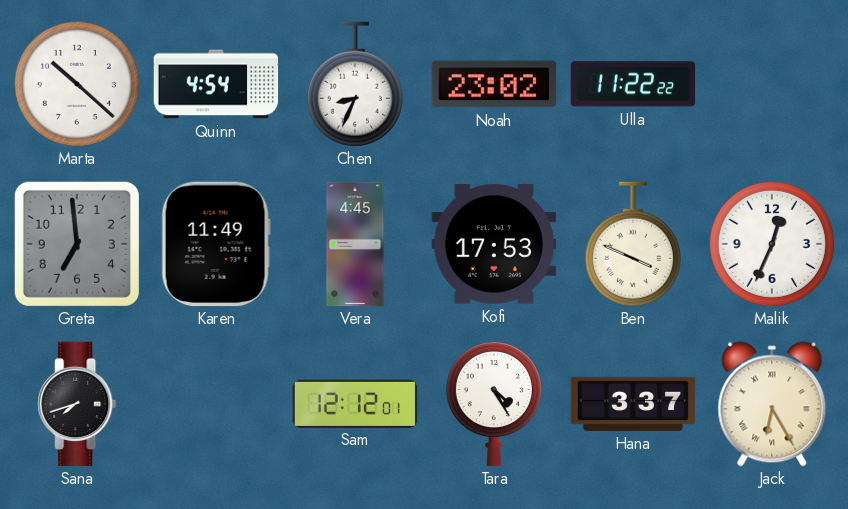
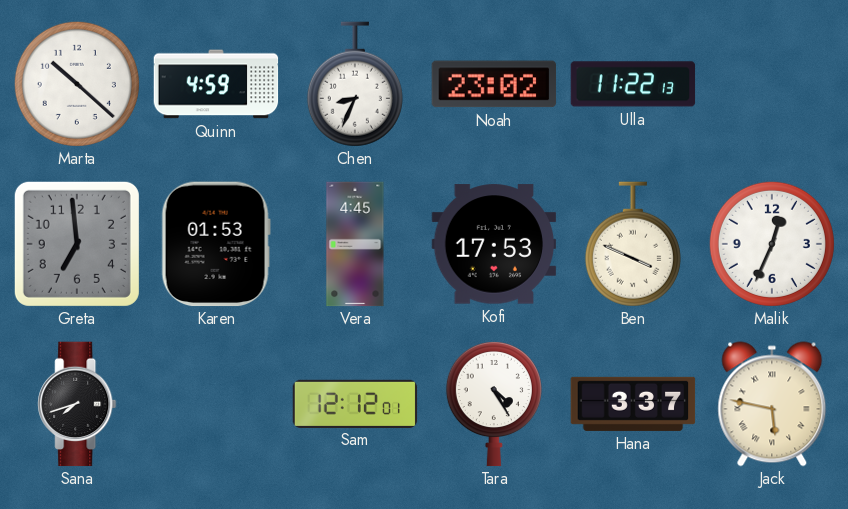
Quinn: 4:54 -> 4:59 (216, 84)
Ulla: 11:22:22 -> 11:22:13 (633, 84)
Karen: 11:49 -> 01:53 (216, 244)
Jack: 6:25 -> 5:47 (772, 404)
